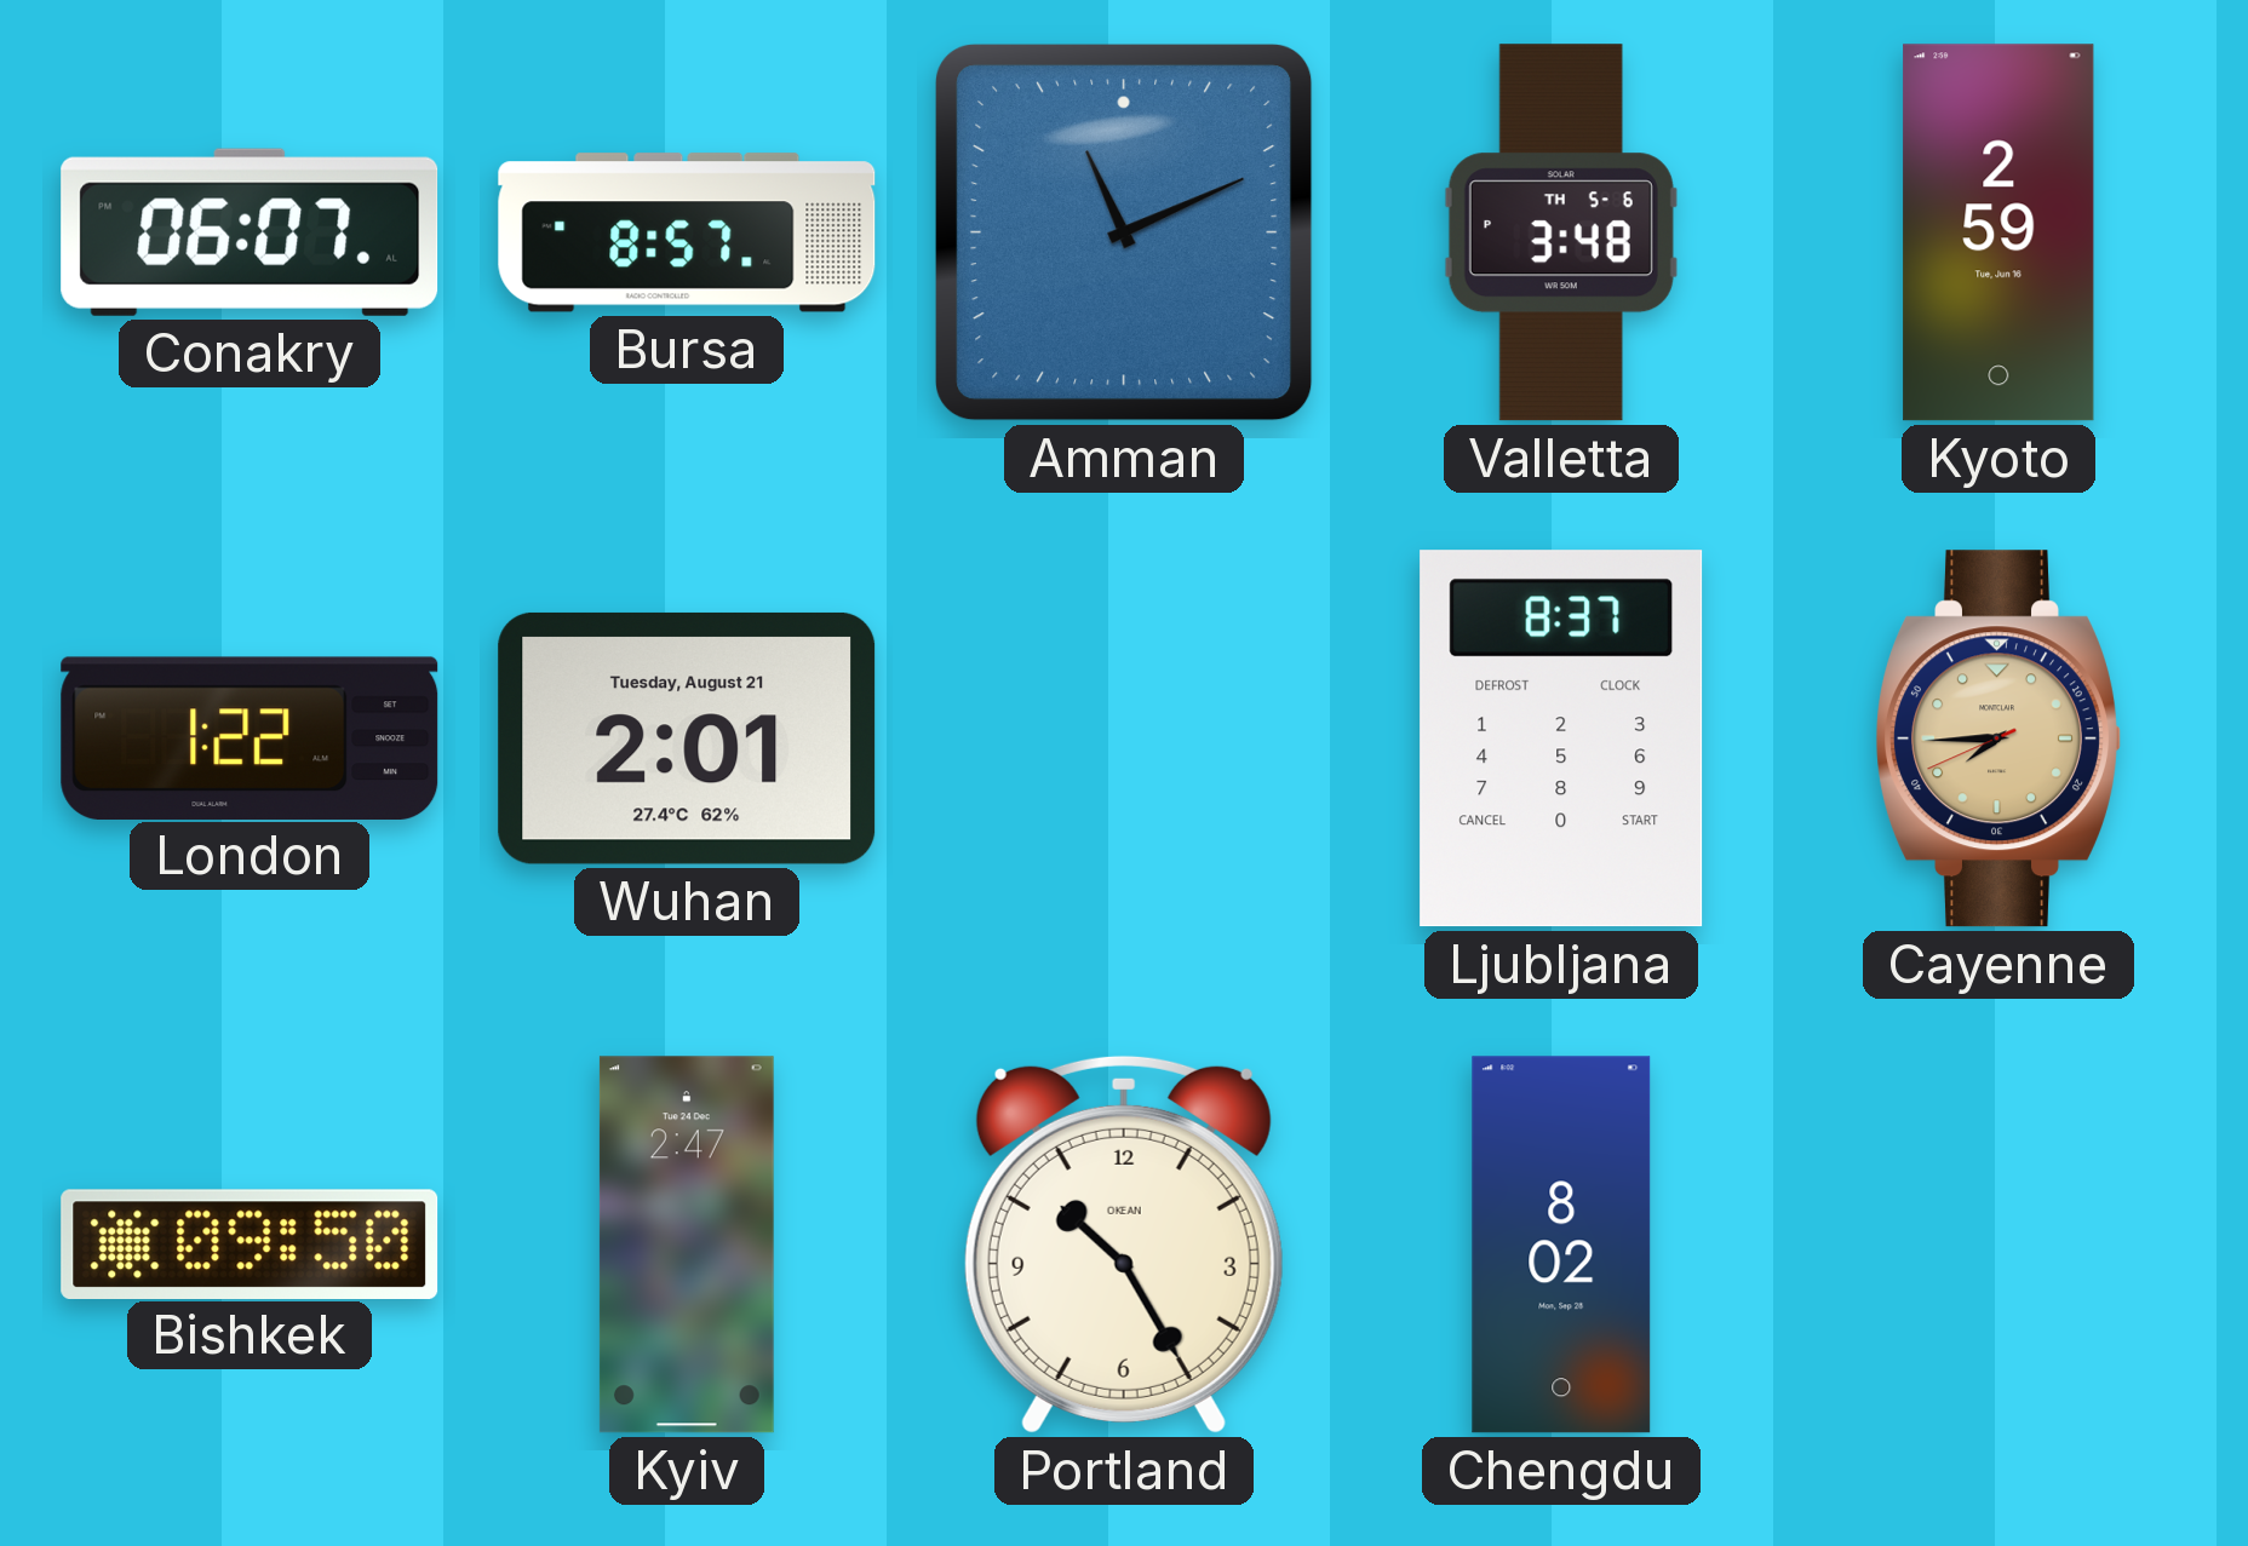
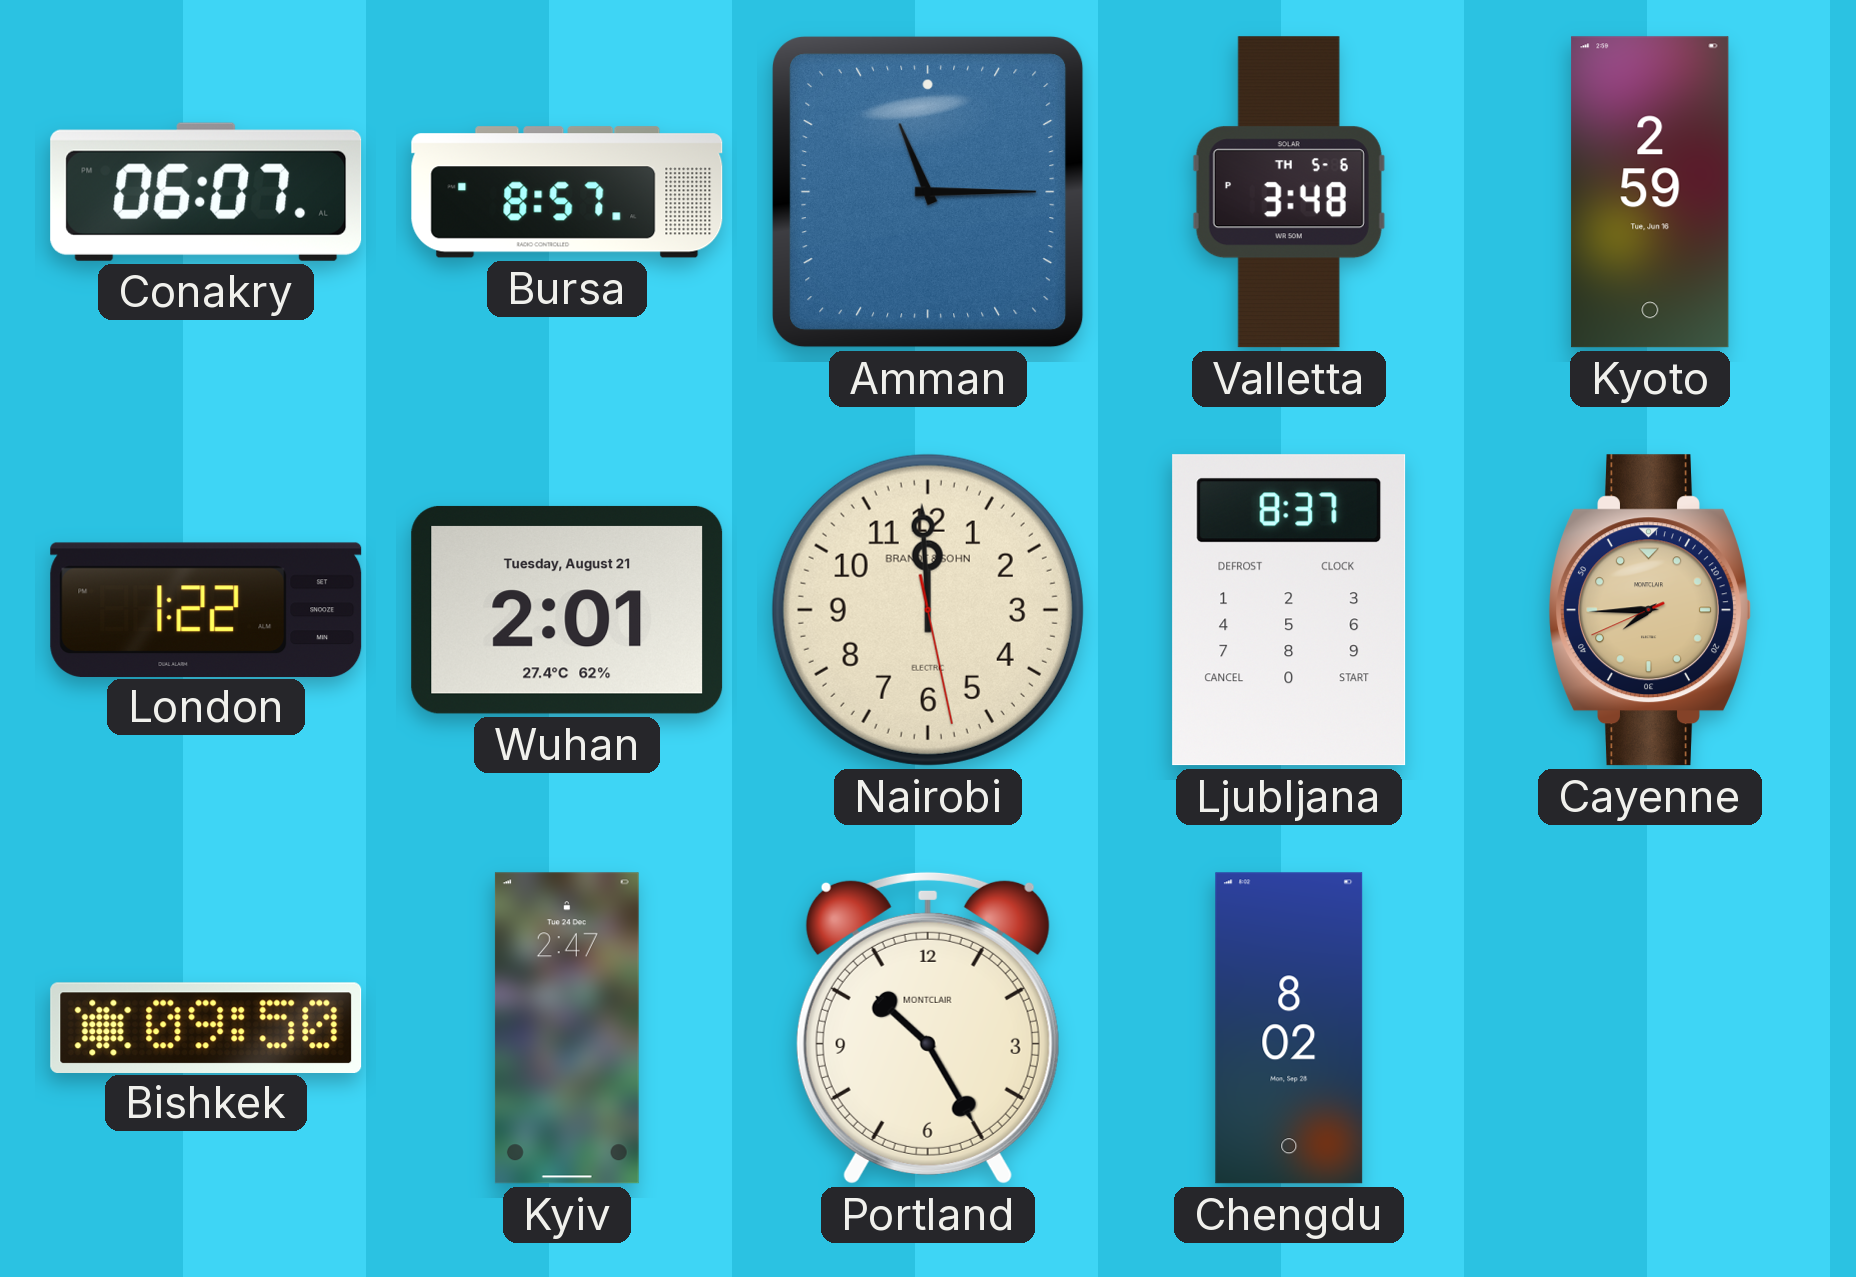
Amman: 11:11 -> 11:15 (928, 192)
Nairobi: none -> 11:59 (928, 610)
Portland brand: OKEAN -> MONTCLAIR (928, 1028)
